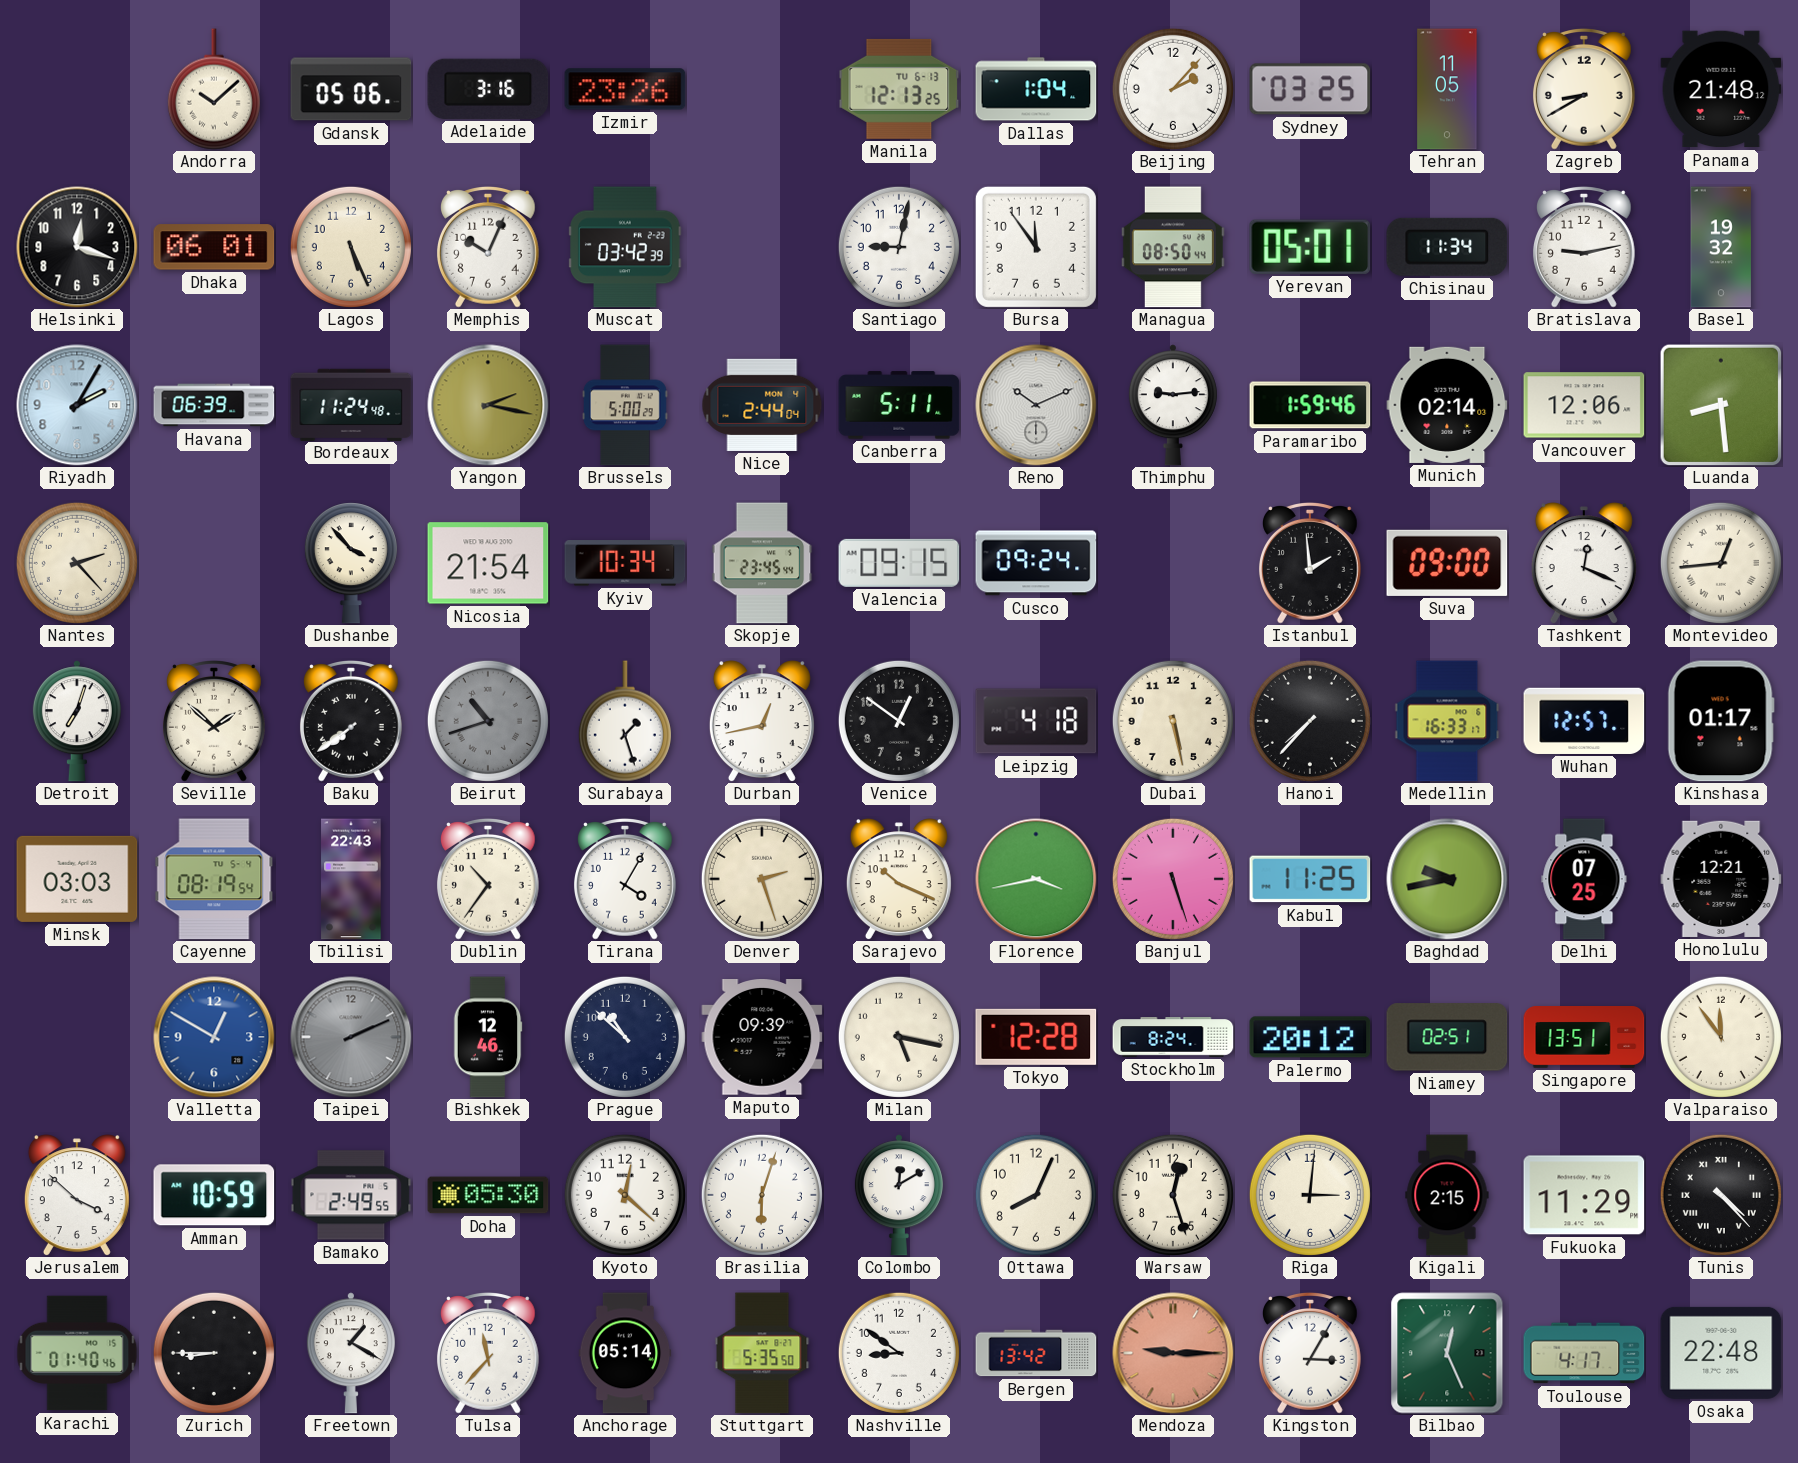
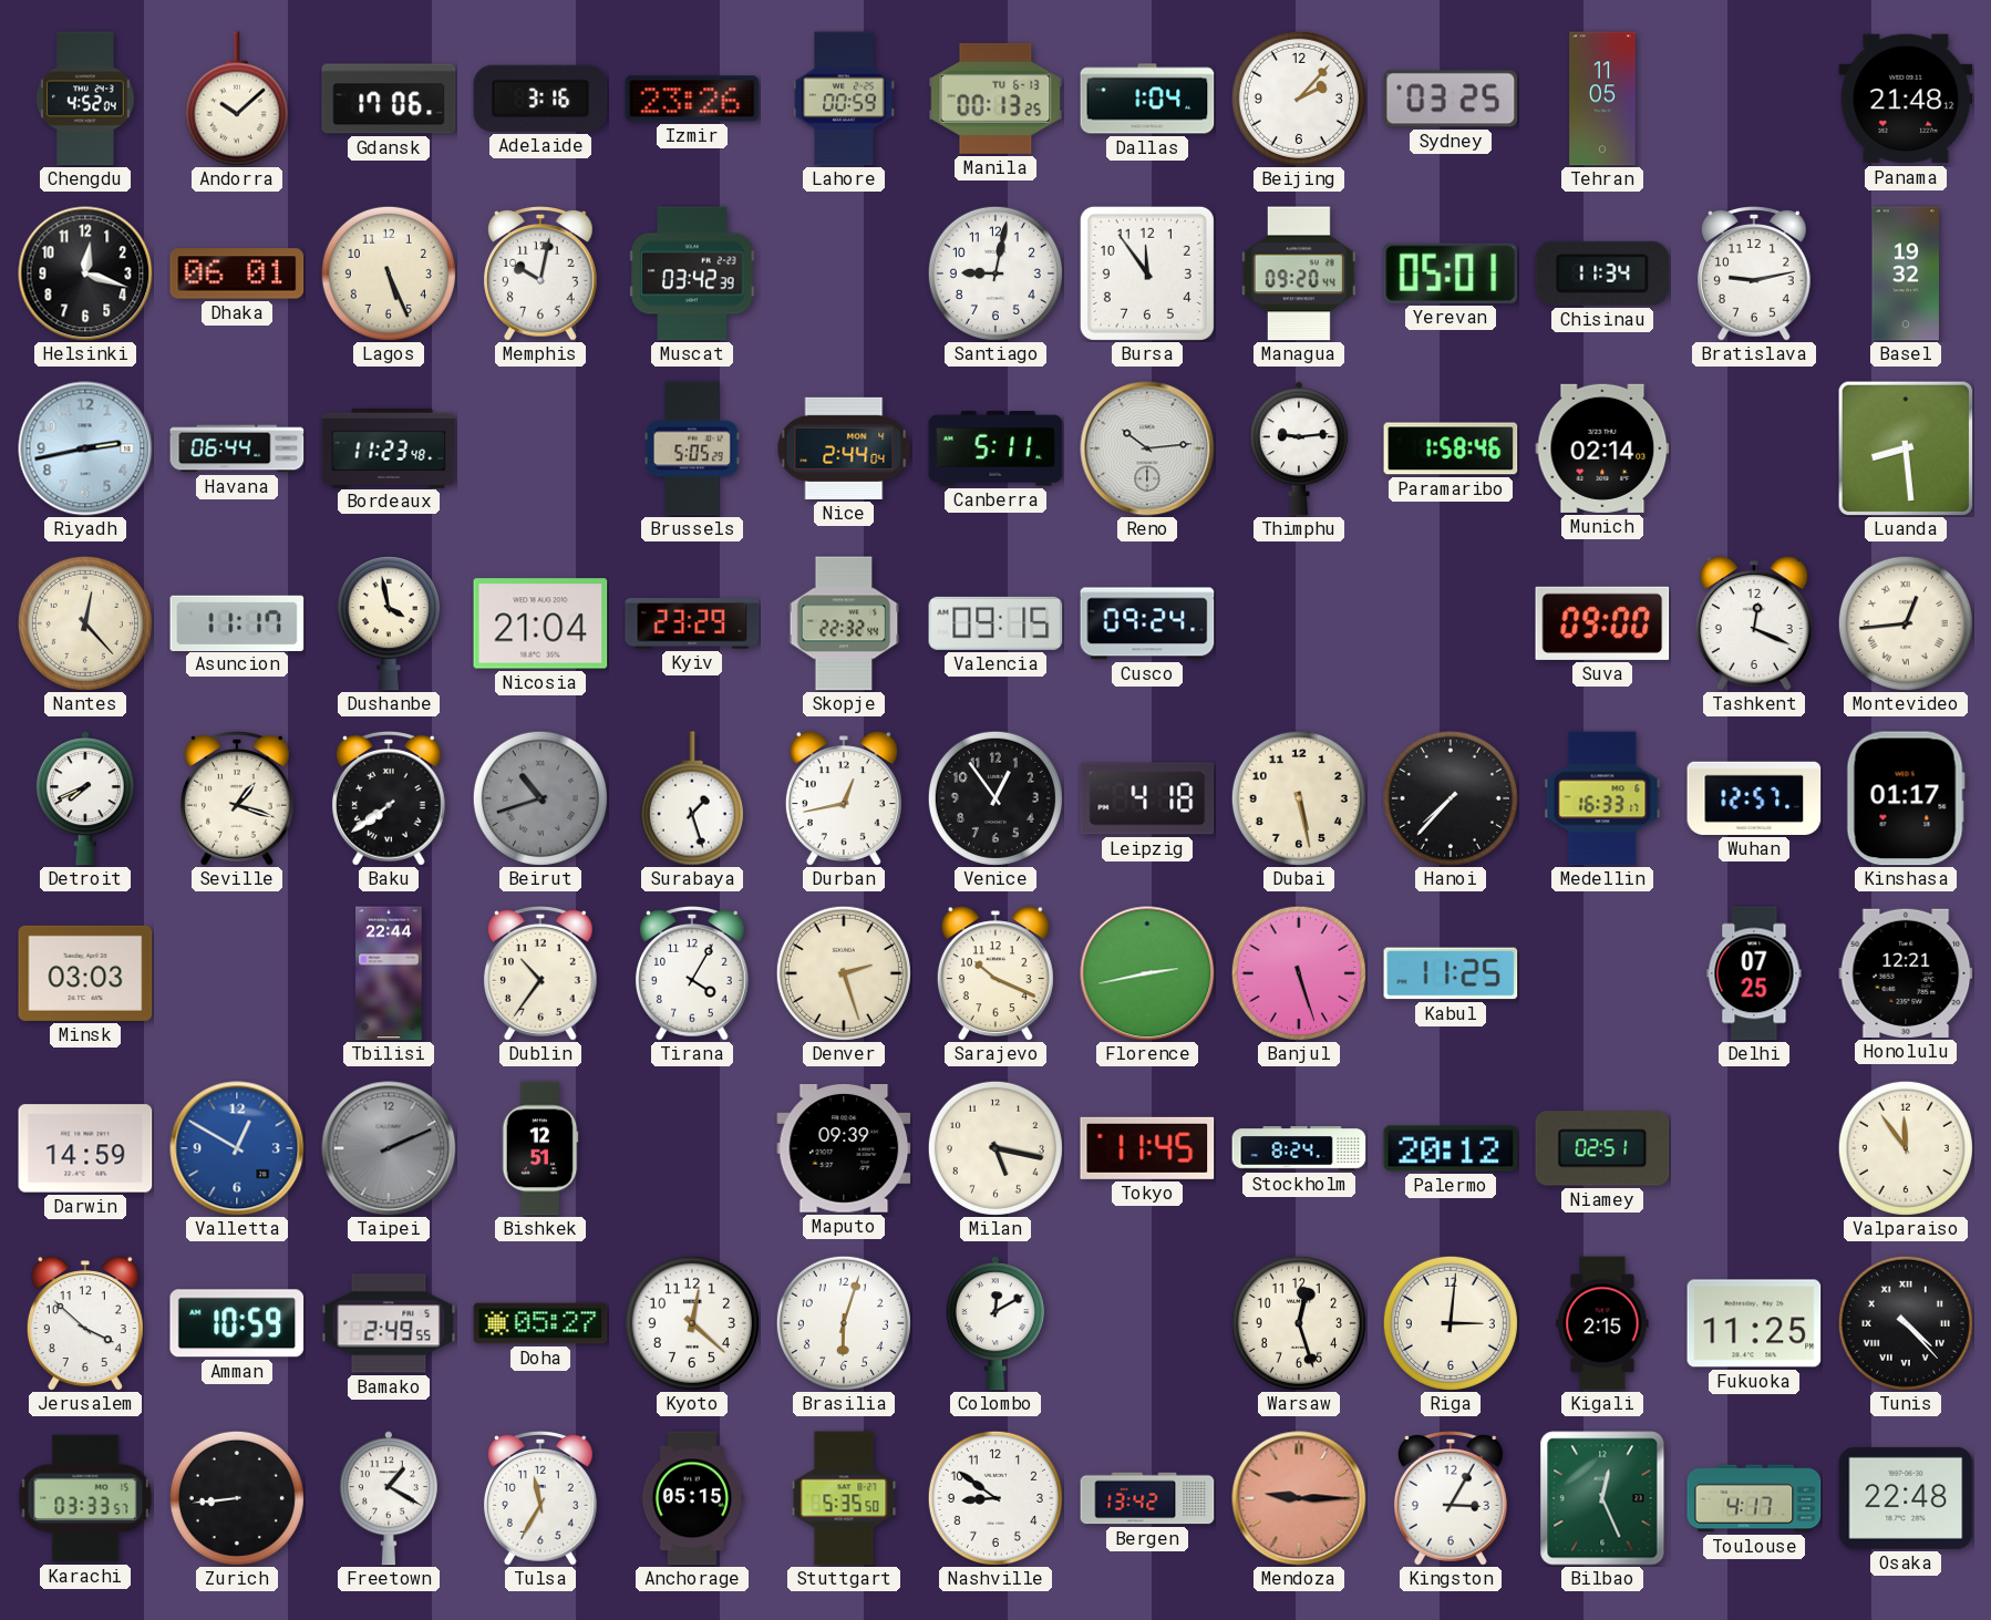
Chengdu: none -> 4:52 (85, 99)
Gdansk: 05:06 -> 17:06 (389, 99)
Lahore: none -> 00:59 (844, 99)
Manila: 12:13 -> 00:13 (995, 99)
Zagreb: 8:40 -> none (1584, 90)
Memphis: 10:04 -> 10:02 (540, 275)
Managua: 08:50 -> 09:20 (1299, 274)
Riyadh: 2:05 -> 2:43 (85, 448)
Havana: 06:39 -> 06:44 (237, 448)
Bordeaux: 11:24 -> 11:23 (389, 447)
Yangon: 2:17 -> none (488, 405)
Brussels: 5:00 -> 5:05 (692, 448)
Reno: 10:11 -> 10:14 (1147, 448)
Paramaribo: 1:59 -> 1:58 (1451, 448)
Vancouver: 12:06 -> none (1584, 405)
Nantes: 2:23 -> 12:23 (85, 623)
Asuncion: none -> 11:17 (237, 622)
Dushanbe: 3:53 -> 3:58 (389, 623)
Nicosia: 21:54 -> 21:04 (540, 623)
Kyiv: 10:34 -> 23:29 (692, 623)
Skopje: 23:45 -> 22:32 (844, 623)
Istanbul: 1:59 -> none (1310, 564)
Detroit: 7:03 -> 7:41 (85, 798)
Seville: 1:52 -> 1:18 (237, 799)
Venice: 12:51 -> 12:54 (995, 798)
Cayenne: 08:19 -> none (214, 879)
Tbilisi: 22:43 -> 22:44 (389, 973)
Florence: 3:43 -> 2:43 (1147, 973)
Baghdad: 9:43 -> none (1447, 879)
Darwin: none -> 14:59 (85, 1148)
Bishkek: 12:46 -> 12:51 (540, 1148)
Prague: 10:52 -> none (625, 1037)
Tokyo: 12:28 -> 11:45 (1147, 1148)
Singapore: 13:51 -> none (1584, 1038)
Doha: 05:30 -> 05:27 (540, 1323)
Ottawa: 8:04 -> none (1036, 1195)
Fukuoka: 11:29 -> 11:25 (1754, 1323)
Karachi: 01:40 -> 03:33 (85, 1498)
Zurich: 8:45 -> 8:44 (237, 1498)
Tulsa: 11:37 -> 11:35 (540, 1499)
Anchorage: 05:14 -> 05:15 (692, 1498)
